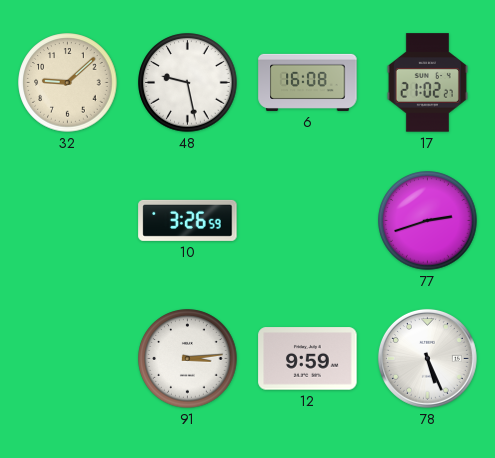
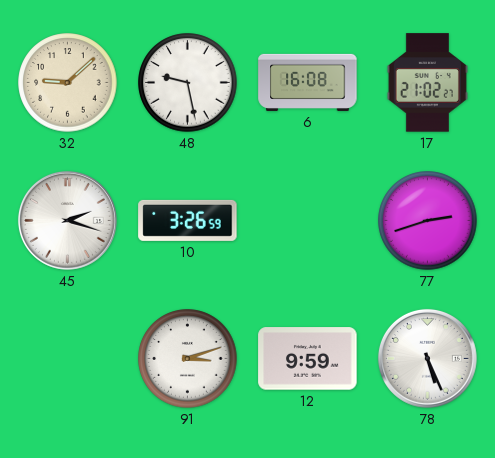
45: none -> 2:18 (67, 220)
91: 3:14 -> 3:12 (188, 359)
